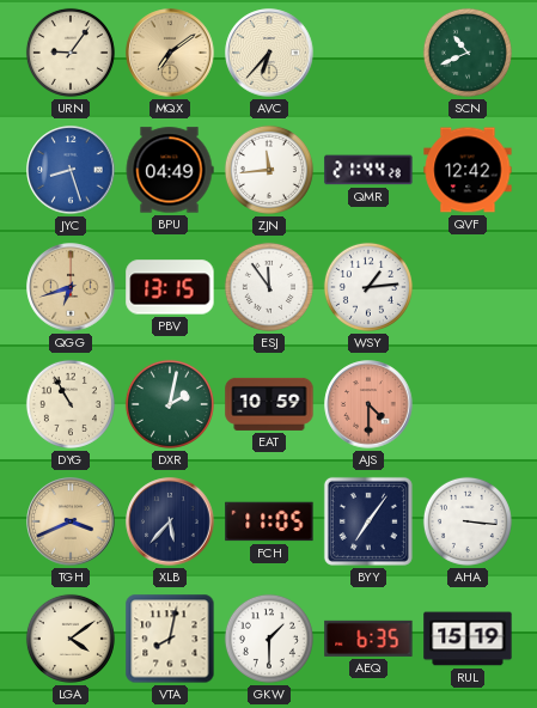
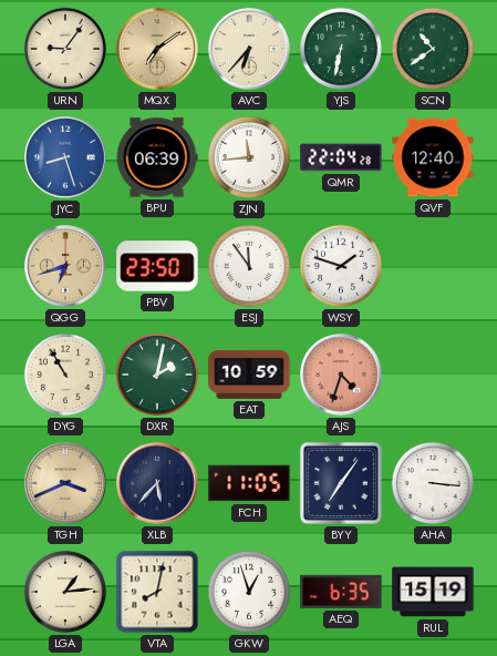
YJS: none -> 6:32 (341, 49)
SCN: 10:41 -> 10:39 (433, 49)
BPU: 04:49 -> 06:39 (157, 157)
QMR: 21:44 -> 22:04 (341, 157)
QVF: 12:42 -> 12:40 (433, 157)
PBV: 13:15 -> 23:50 (157, 266)
WSY: 1:14 -> 1:48 (341, 266)
AJS: 4:30 -> 4:33 (341, 375)
LGA: 4:09 -> 1:14 (65, 592)
GKW: 1:30 -> 12:57 (249, 592)
